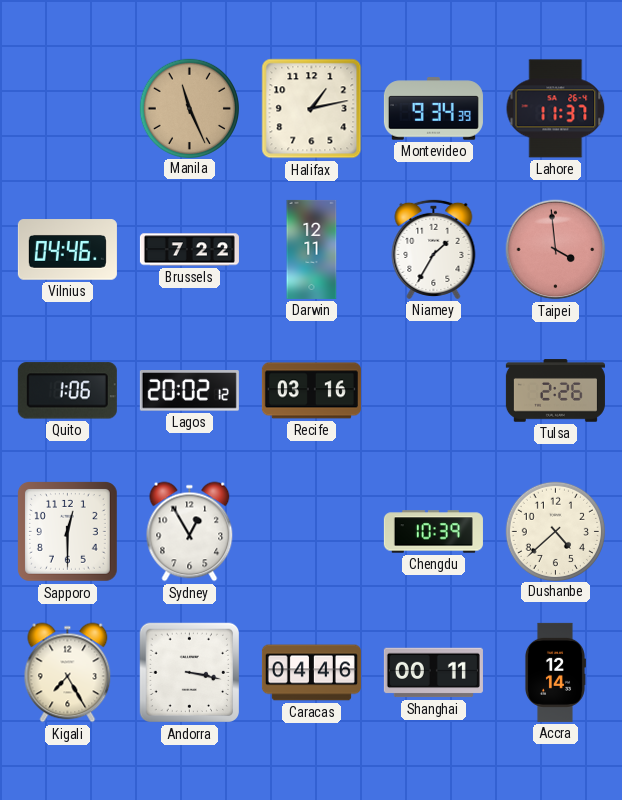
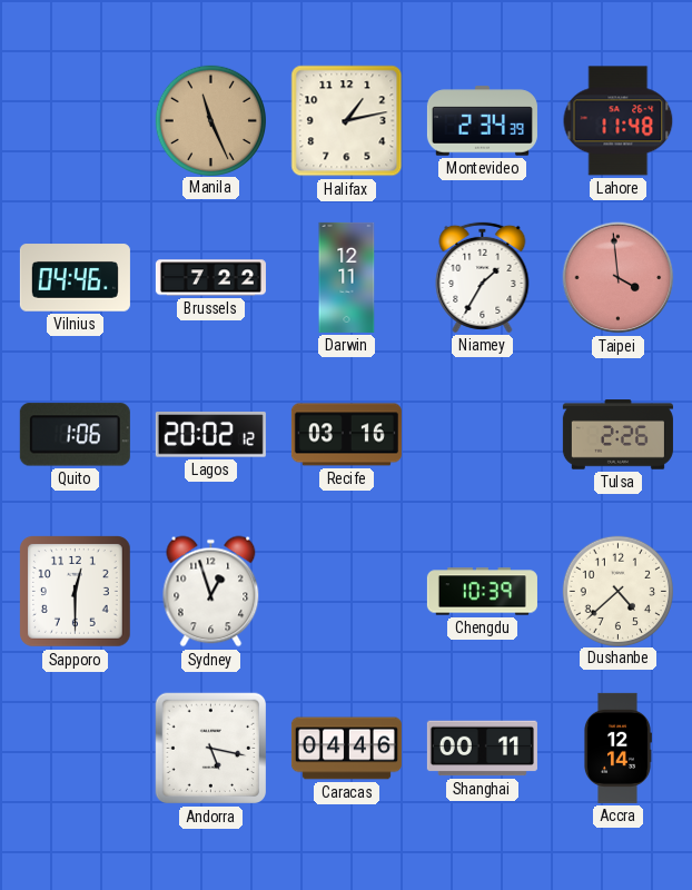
Montevideo: 9:34 -> 2:34 (482, 121)
Lahore: 11:37 -> 11:48 (619, 121)
Sydney: 12:55 -> 12:57 (211, 592)
Kigali: 7:25 -> none (68, 673)
Andorra: 3:17 -> 5:17 (211, 749)
